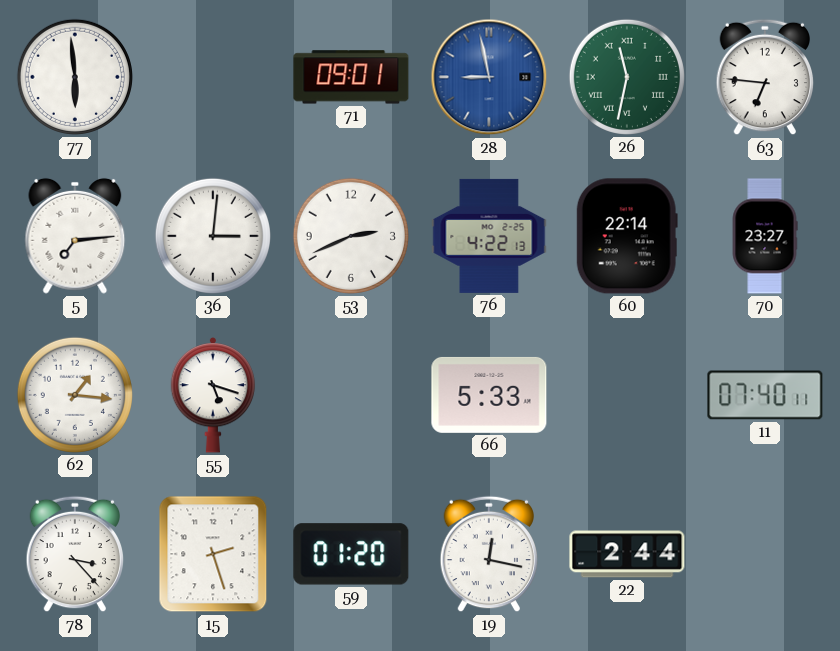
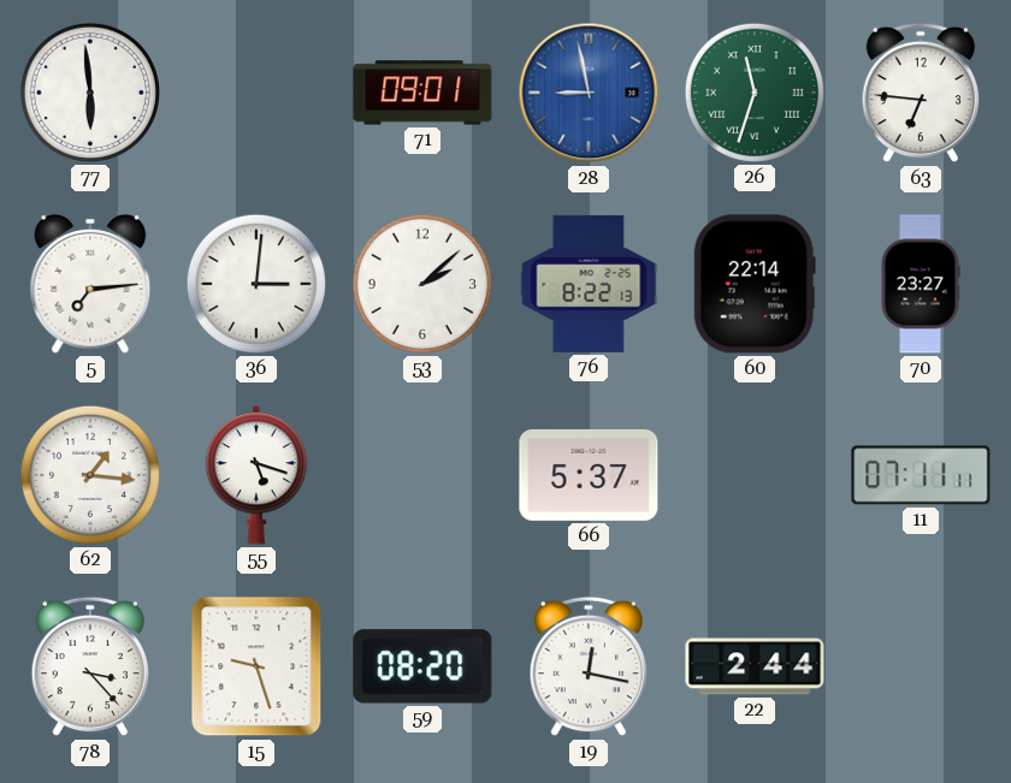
26: 11:32 -> 11:33 (755, 93)
53: 2:41 -> 2:08 (422, 284)
76: 4:22 -> 8:22 (589, 284)
66: 5:33 -> 5:37 (589, 475)
11: 07:40 -> 07:11 (921, 475)
15: 2:27 -> 9:27 (256, 666)
59: 01:20 -> 08:20 (422, 666)
